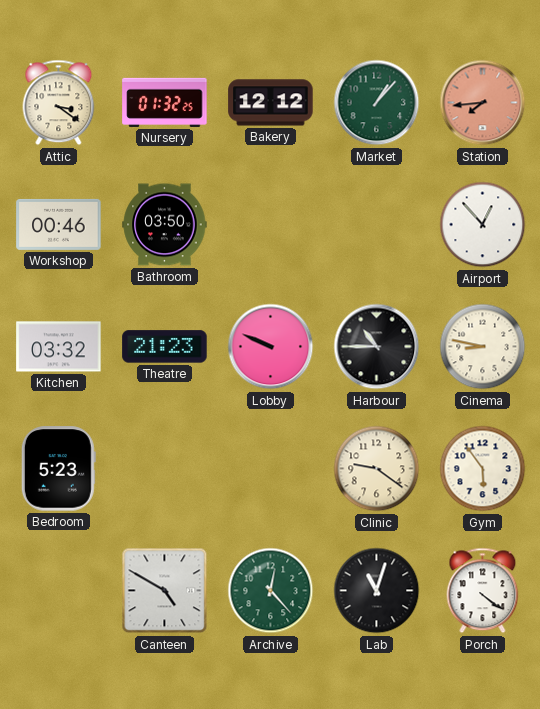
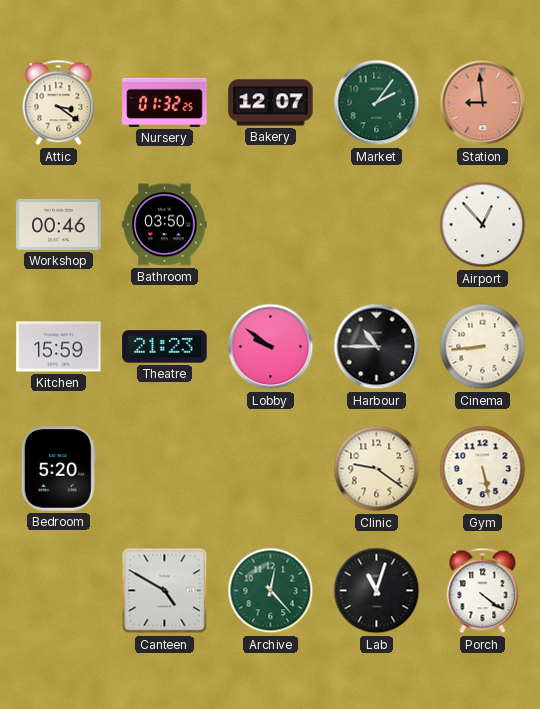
Bakery: 12:12 -> 12:07 (271, 103)
Market: 1:07 -> 2:06 (377, 103)
Station: 7:44 -> 8:59 (483, 103)
Kitchen: 03:32 -> 15:59 (59, 347)
Lobby: 9:49 -> 9:51 (271, 347)
Cinema: 8:47 -> 8:44 (483, 347)
Bedroom: 5:23 -> 5:20 (58, 469)
Gym: 5:54 -> 5:28 (483, 469)
